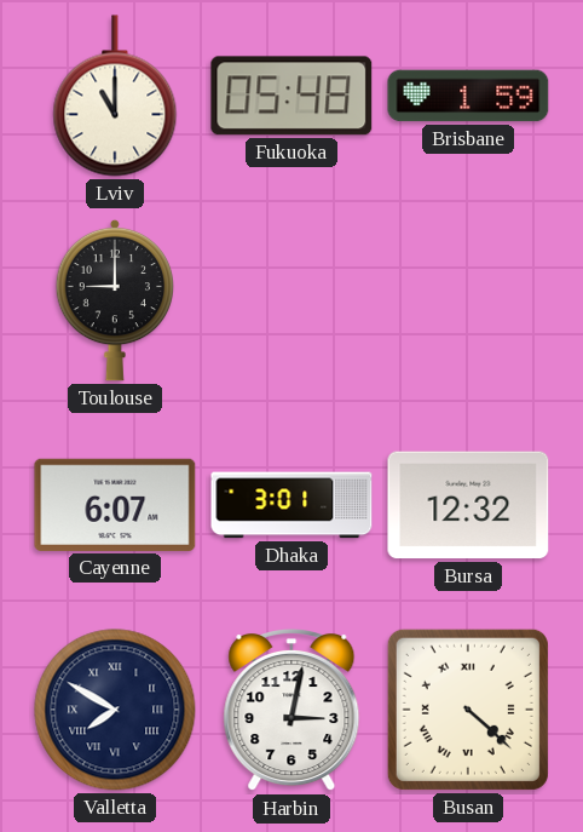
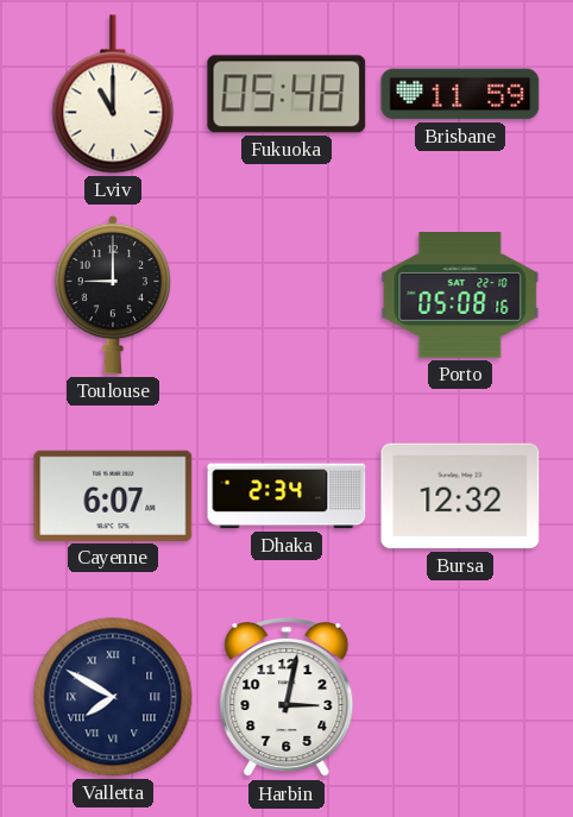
Brisbane: 1:59 -> 11:59 (460, 94)
Porto: none -> 05:08 (460, 295)
Dhaka: 3:01 -> 2:34 (286, 496)
Busan: 4:22 -> none (468, 710)
